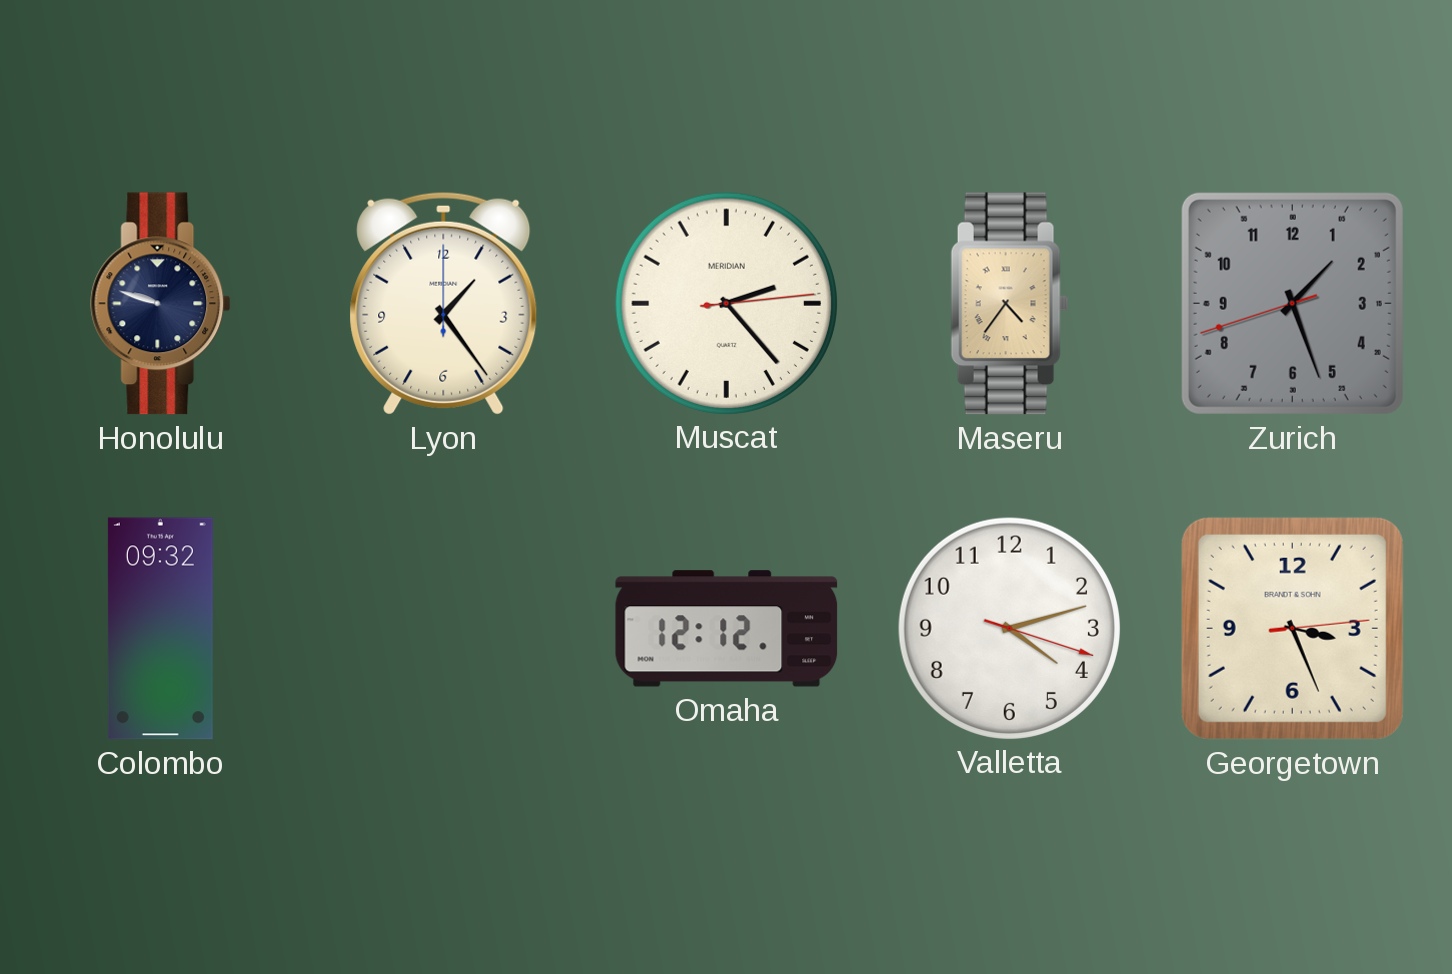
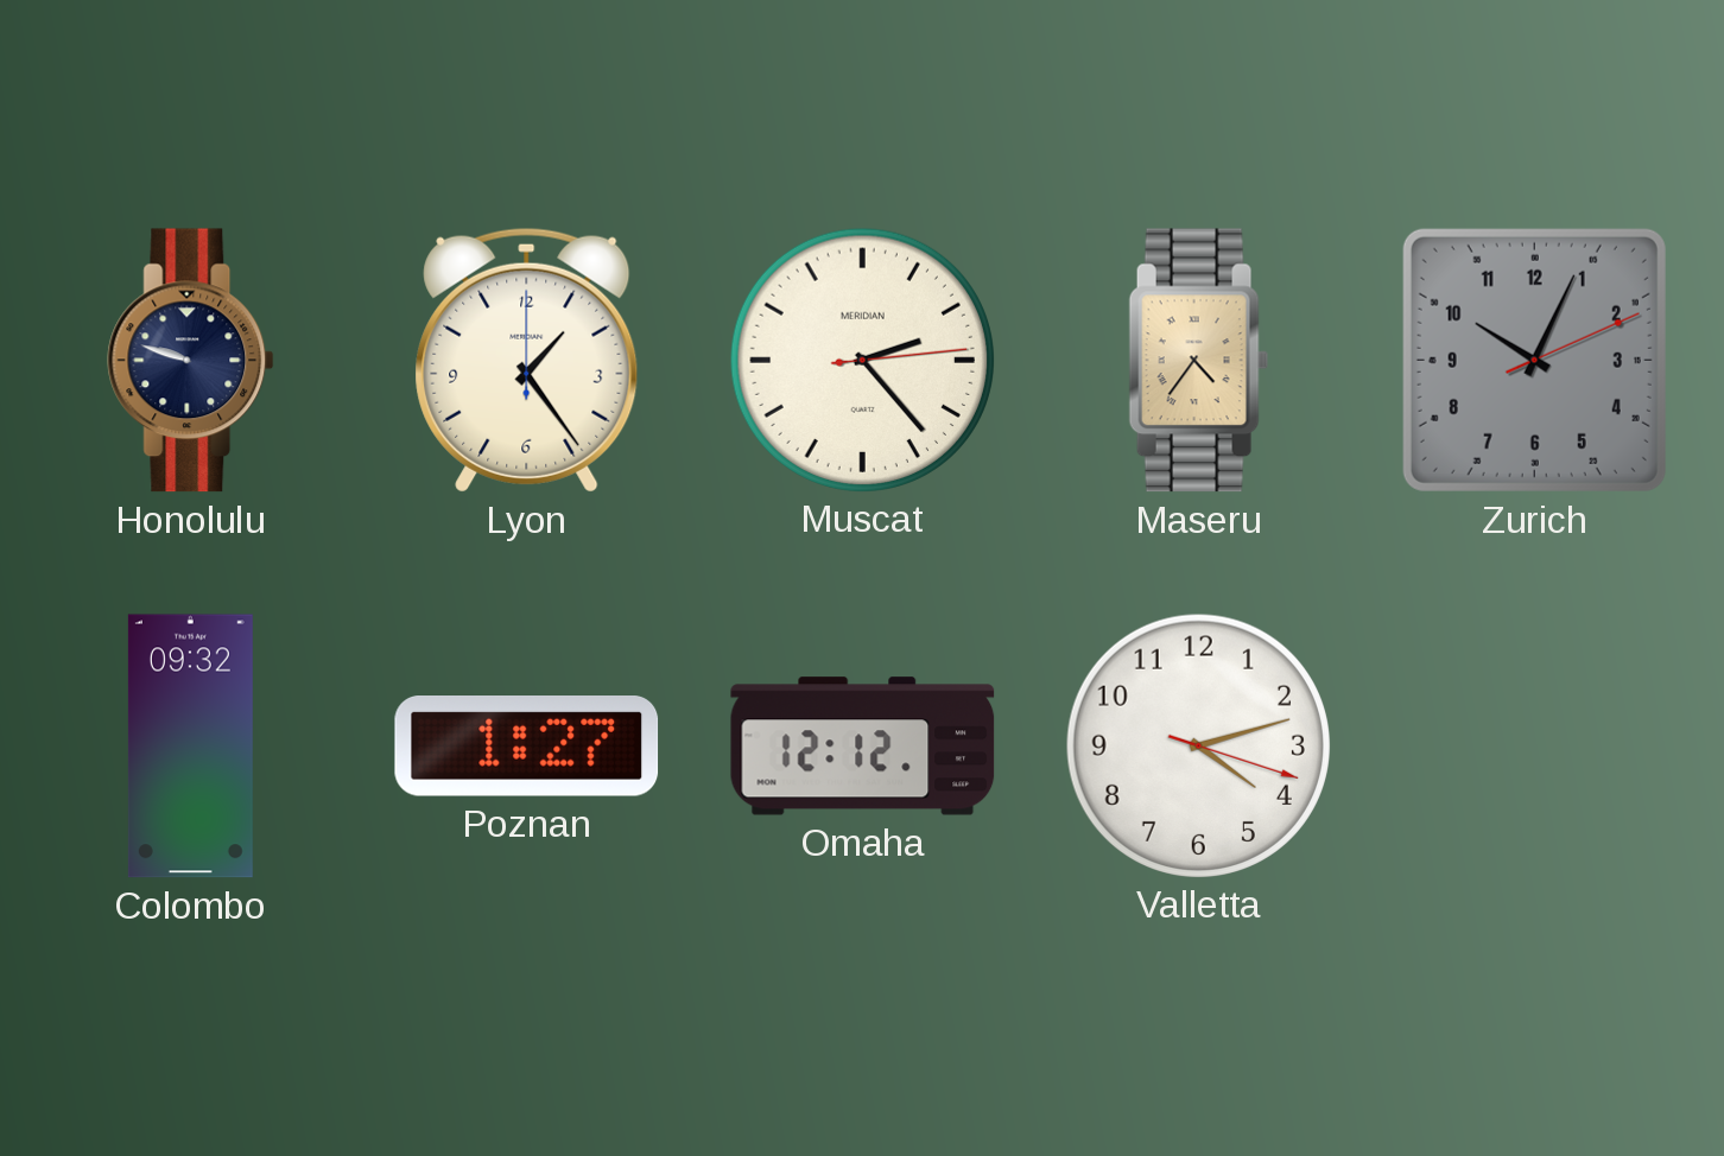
Zurich: 1:26 -> 10:04 (1534, 360)
Poznan: none -> 1:27 (527, 747)
Georgetown: 3:26 -> none (1292, 628)
